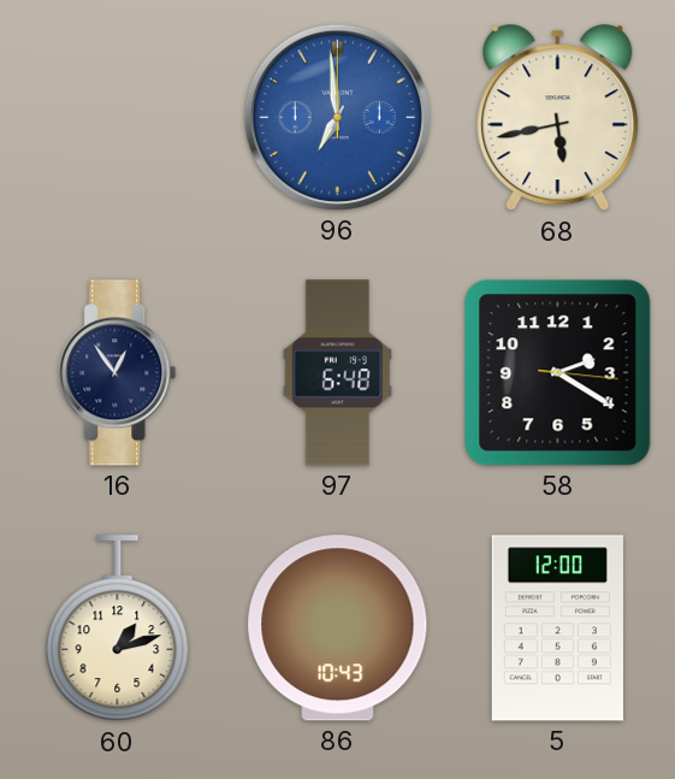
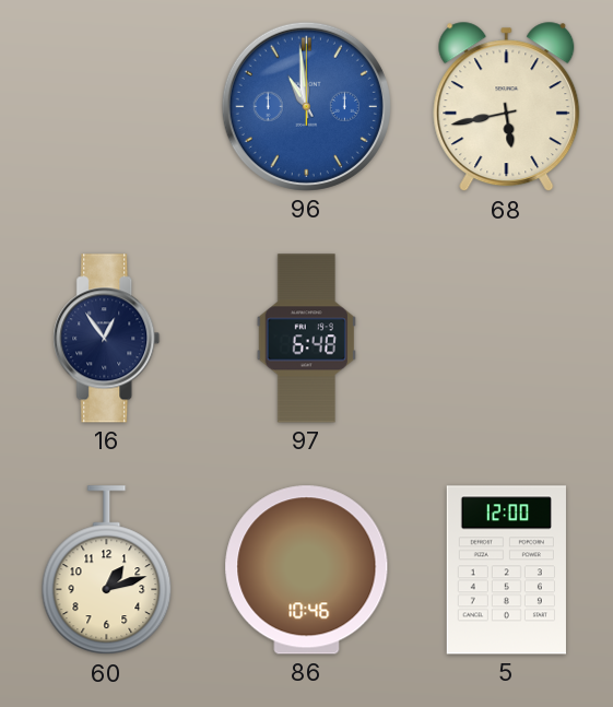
96: 6:59 -> 10:59 (306, 106)
58: 2:20 -> none (558, 373)
86: 10:43 -> 10:46 (307, 570)
